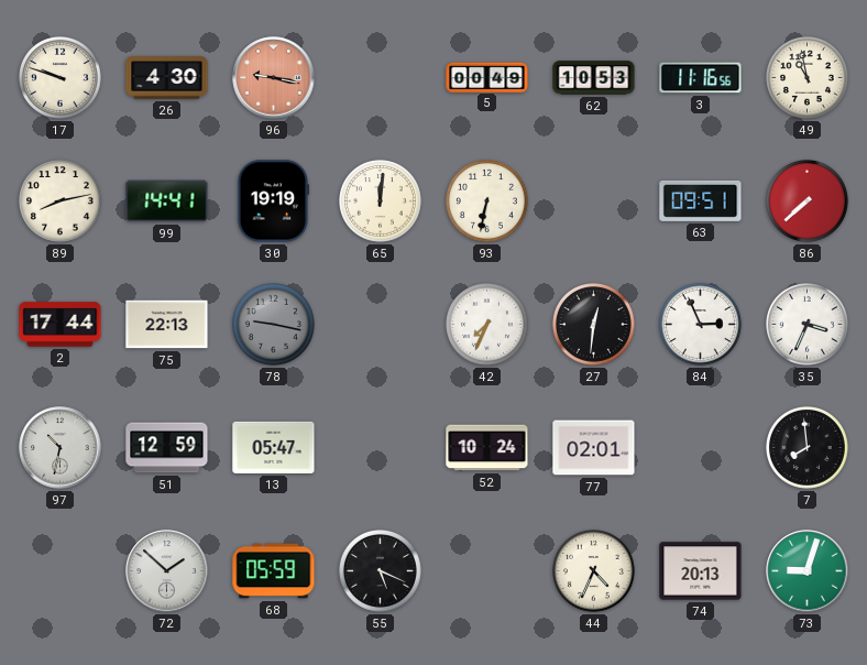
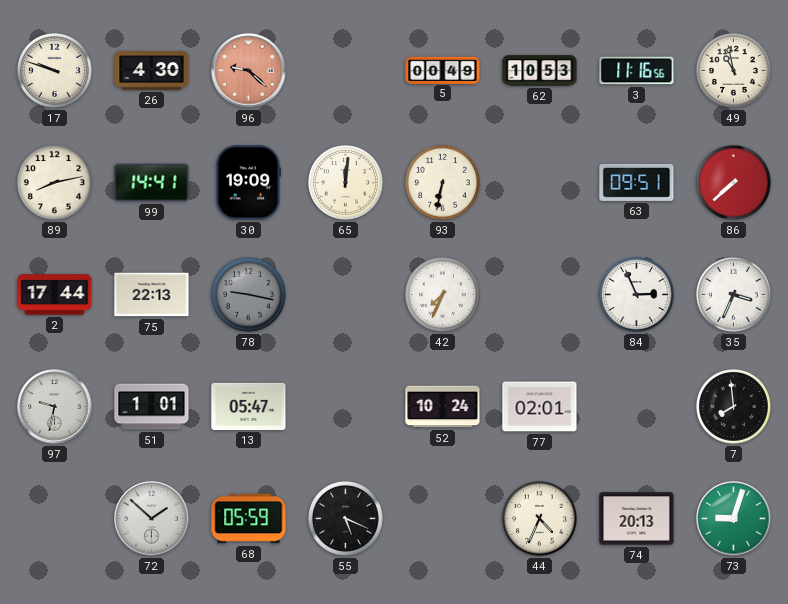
96: 9:17 -> 9:22 (249, 71)
30: 19:19 -> 19:09 (247, 183)
27: 12:31 -> none (594, 325)
97: 10:32 -> 9:32 (55, 407)
51: 12:59 -> 1:01 (152, 407)
